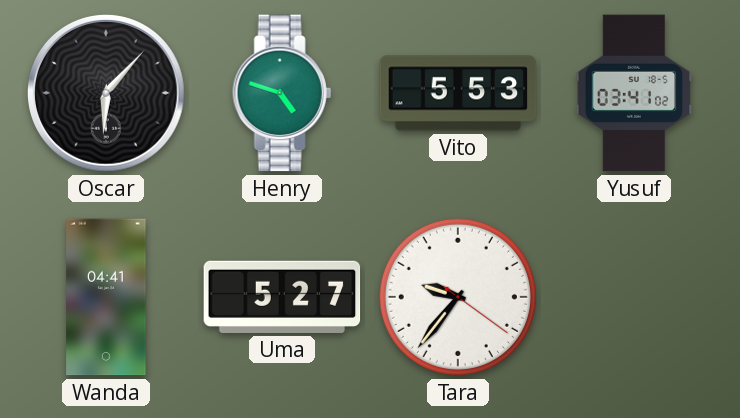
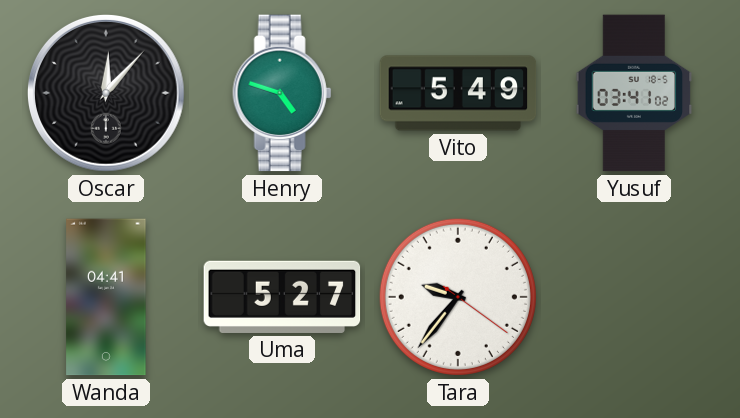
Oscar: 6:07 -> 12:07 (107, 94)
Vito: 5:53 -> 5:49 (458, 93)
